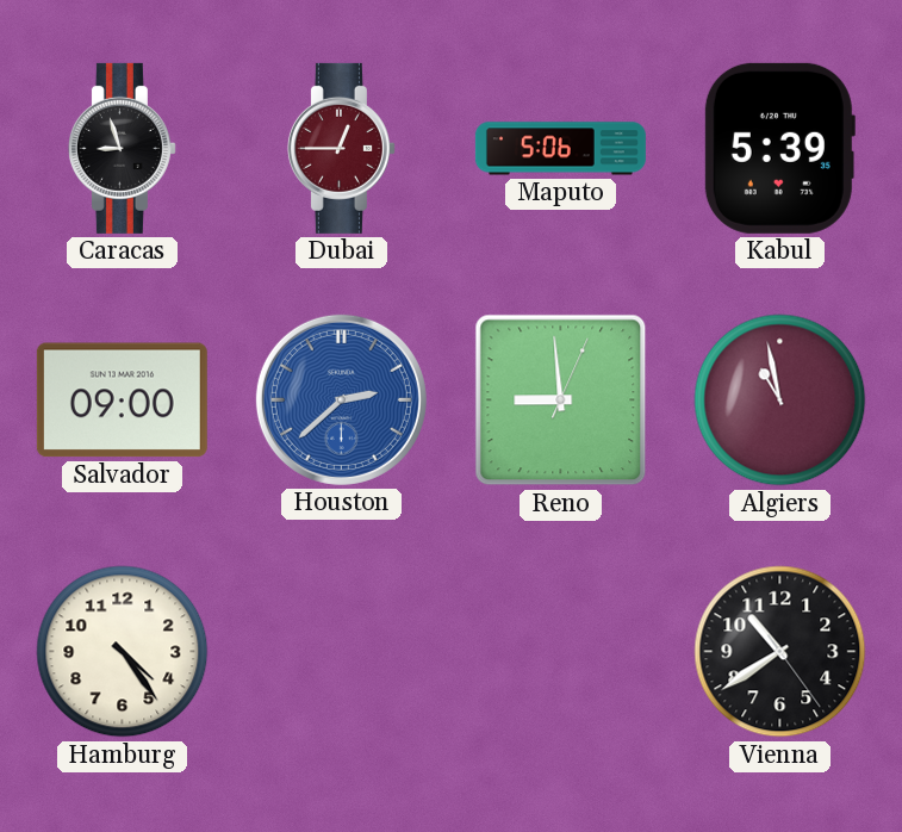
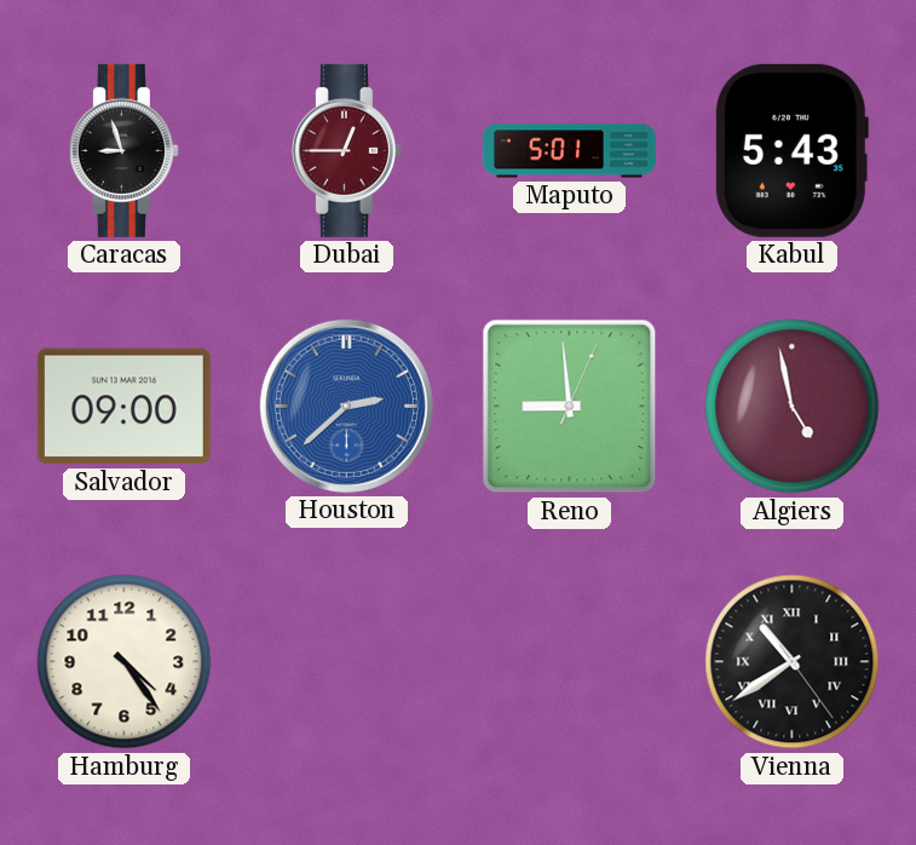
Maputo: 5:06 -> 5:01 (569, 151)
Kabul: 5:39 -> 5:43 (791, 150)
Algiers: 10:58 -> 4:58 (793, 407)
Vienna numerals: Arabic -> Roman (793, 662)
